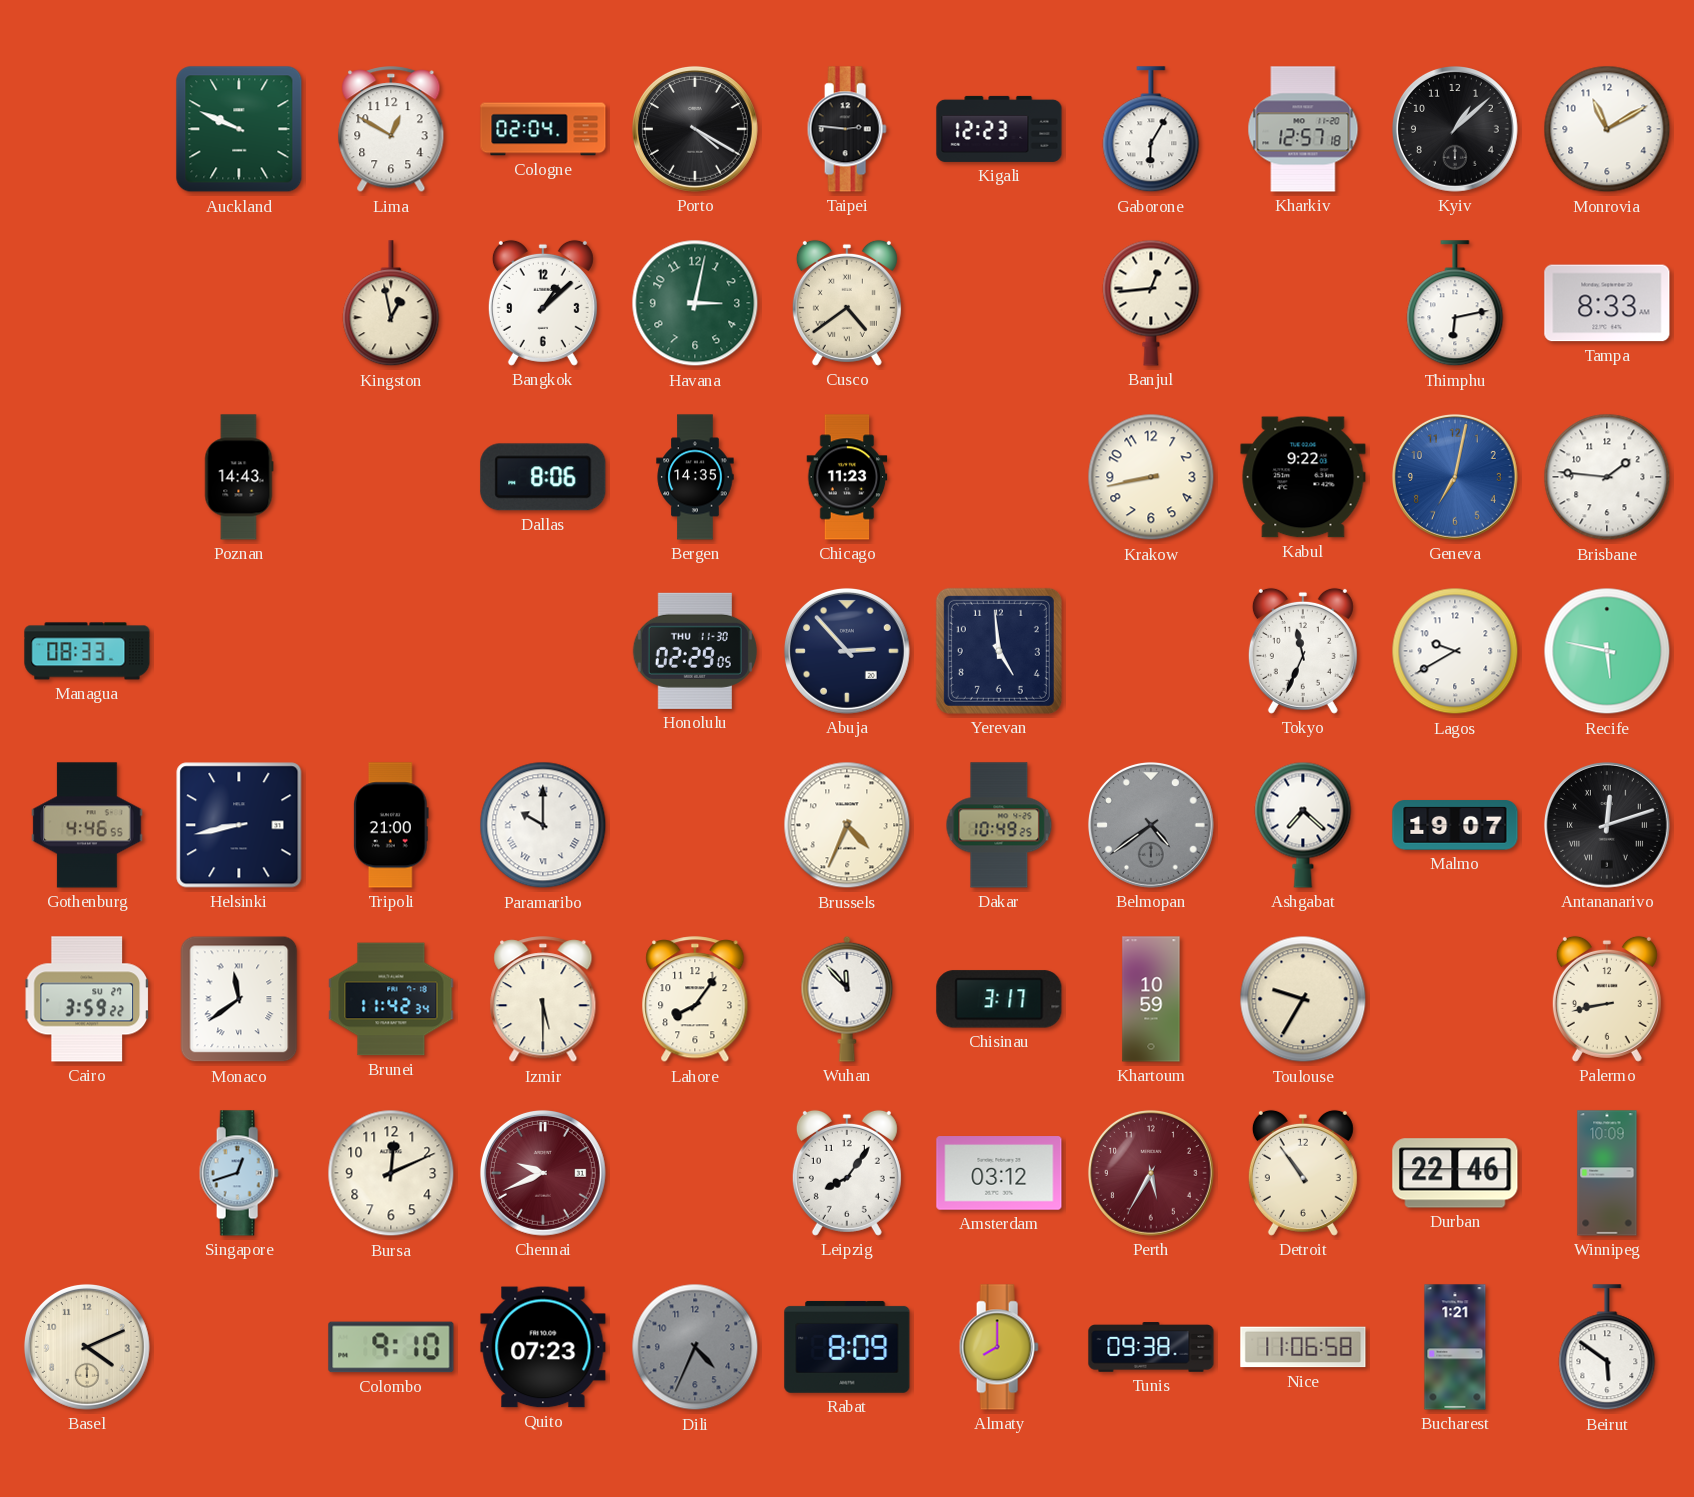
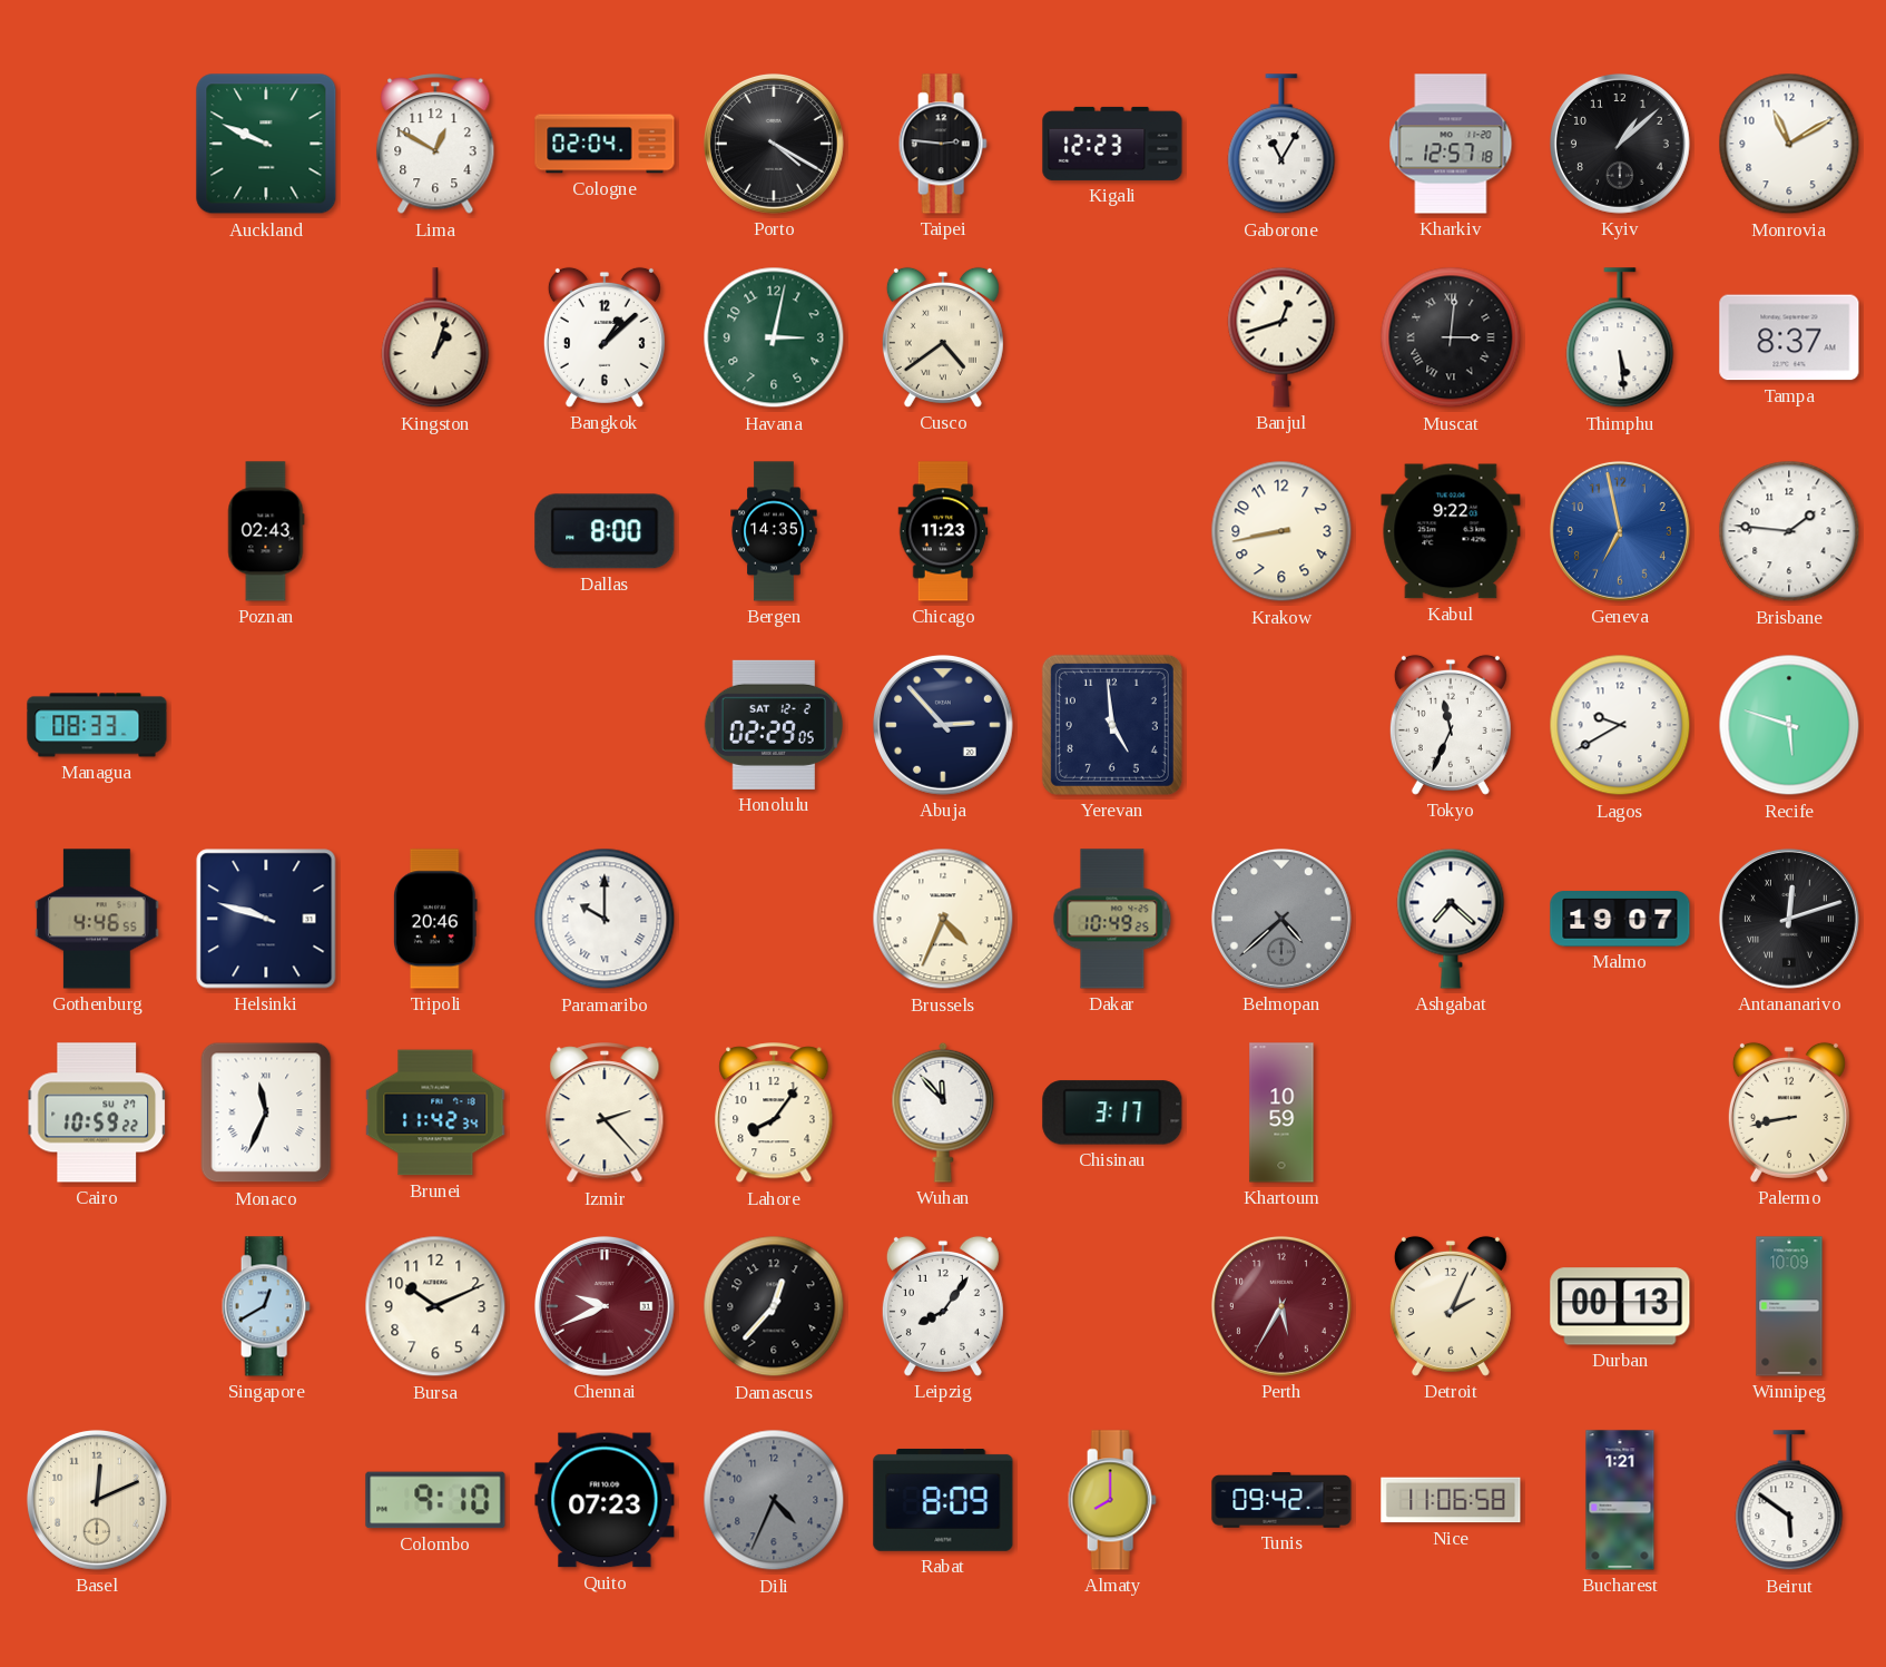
Gaborone: 6:05 -> 11:05 (1281, 145)
Kingston: 12:58 -> 1:03 (435, 339)
Banjul: 12:44 -> 12:42 (1281, 337)
Muscat: none -> 3:01 (1451, 337)
Thimphu: 6:13 -> 5:29 (1620, 339)
Tampa: 8:33 -> 8:37 (1789, 337)
Poznan: 14:43 -> 02:43 (266, 531)
Dallas: 8:06 -> 8:00 (605, 531)
Geneva: 7:02 -> 6:58 (1620, 531)
Honolulu date: THU 11-30 -> SAT 12-2 (774, 725)
Recife: 5:47 -> 5:48 (1789, 725)
Helsinki: 8:43 -> 9:48 (266, 919)
Tripoli: 21:00 -> 20:46 (436, 919)
Belmopan: 4:39 -> 4:38 (1281, 919)
Cairo: 3:59 -> 10:59 (96, 1112)
Monaco: 11:39 -> 11:34 (266, 1112)
Izmir: 5:30 -> 2:23 (605, 1114)
Toulouse: 9:35 -> none (1303, 999)
Singapore: 12:42 -> 12:40 (266, 1306)
Bursa: 12:11 -> 10:11 (435, 1306)
Damascus: none -> 12:37 (774, 1306)
Amsterdam: 03:12 -> none (999, 1173)
Detroit: 10:54 -> 2:04 (1451, 1306)
Durban: 22:46 -> 00:13 (1620, 1306)
Basel: 4:11 -> 12:11 (97, 1500)
Tunis: 09:38 -> 09:42 (1281, 1500)
